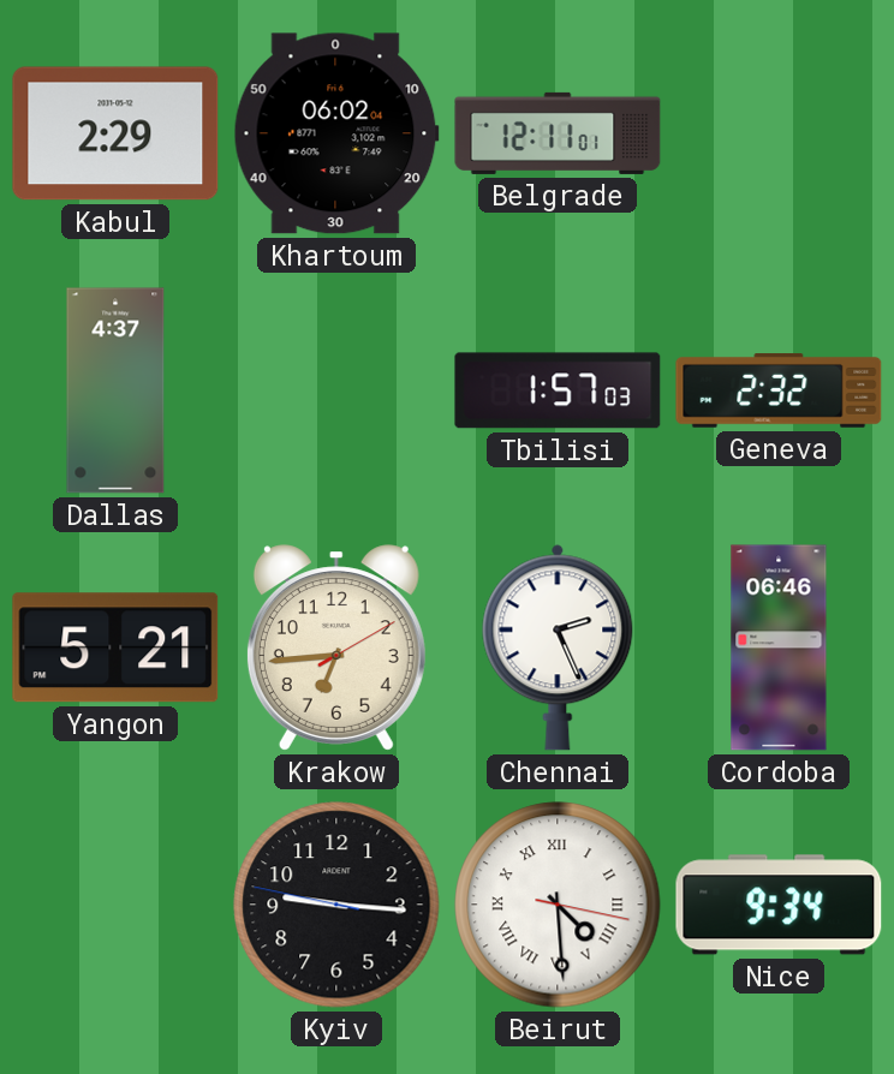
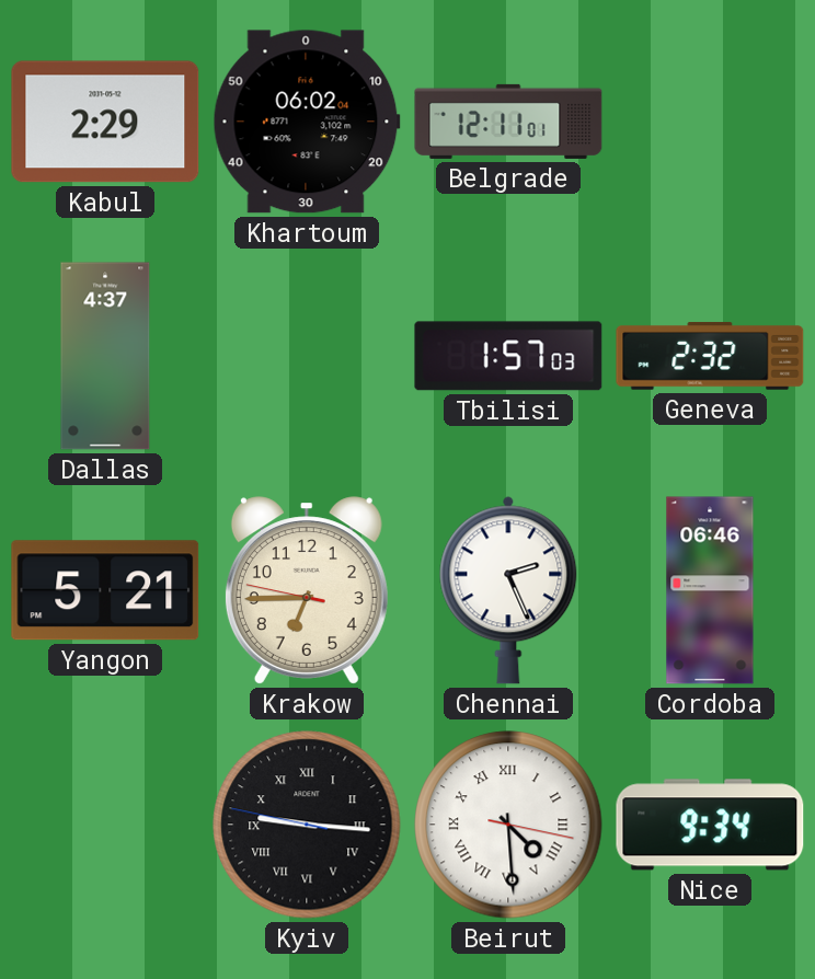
Krakow: 6:44:10 -> 6:44:47 (307, 590)
Kyiv numerals: Arabic -> Roman (307, 825)
